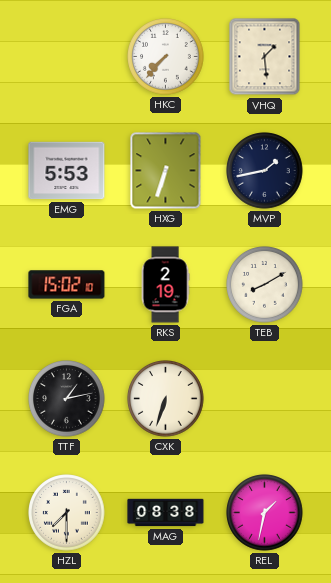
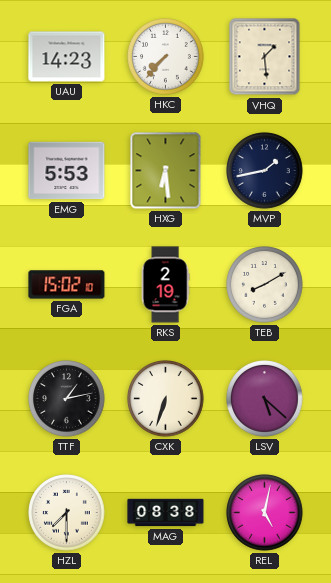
UAU: none -> 14:23 (67, 57)
HXG: 6:33 -> 6:29 (166, 171)
LSV: none -> 5:22 (265, 399)
REL: 1:32 -> 5:02 (265, 513)
